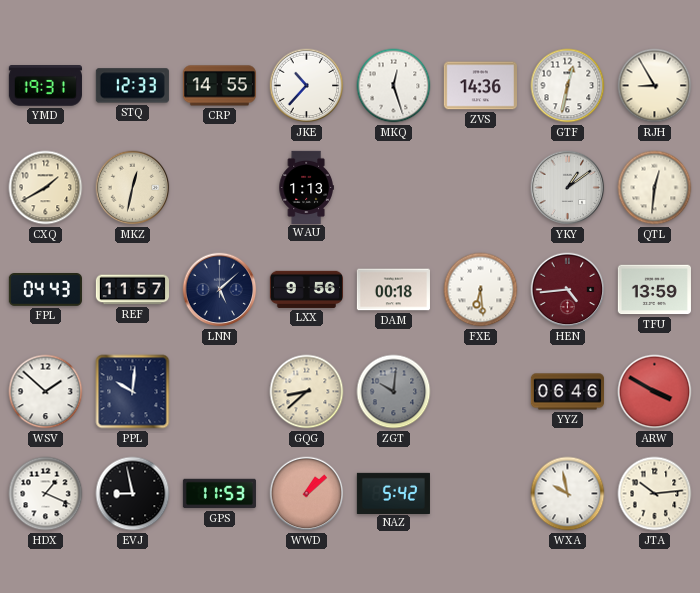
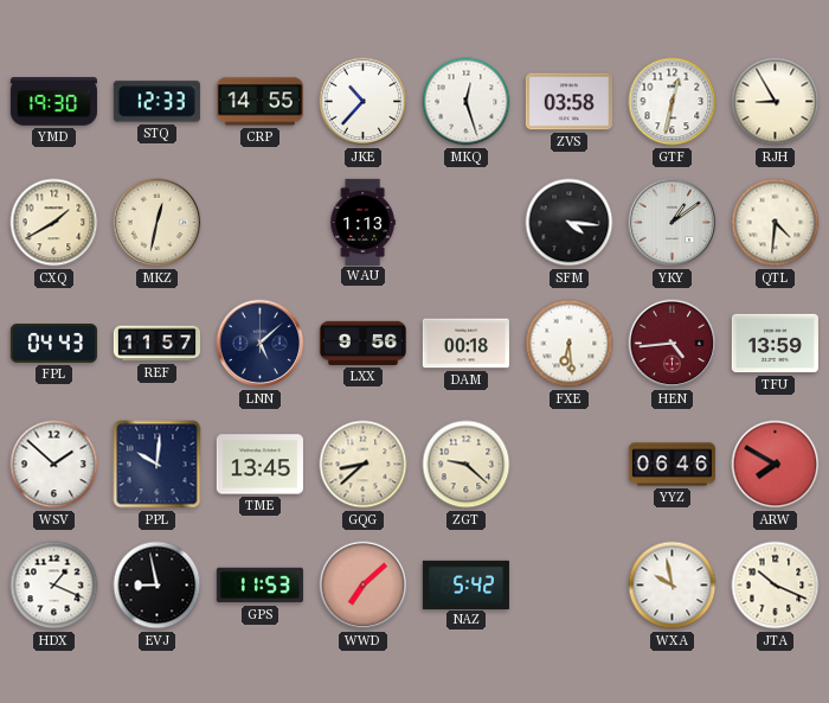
YMD: 19:31 -> 19:30 (53, 102)
ZVS: 14:36 -> 03:58 (568, 102)
SFM: none -> 4:16 (570, 223)
QTL: 12:31 -> 4:31 (776, 223)
TME: none -> 13:45 (259, 465)
ZGT: 10:01 -> 9:22 (467, 465)
ZGT dial: grey -> cream (467, 465)
ARW: 3:50 -> 7:50 (776, 465)
WWD: 1:08 -> 7:08 (364, 586)
JTA: 10:14 -> 10:19 (776, 586)
